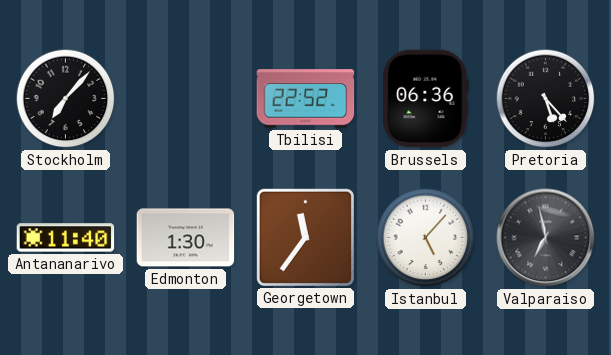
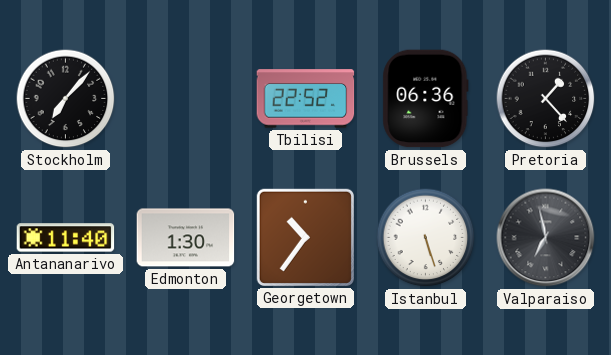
Pretoria: 5:23 -> 1:23 (546, 99)
Georgetown: 11:36 -> 10:36 (305, 237)
Istanbul: 5:07 -> 5:27 (426, 238)
